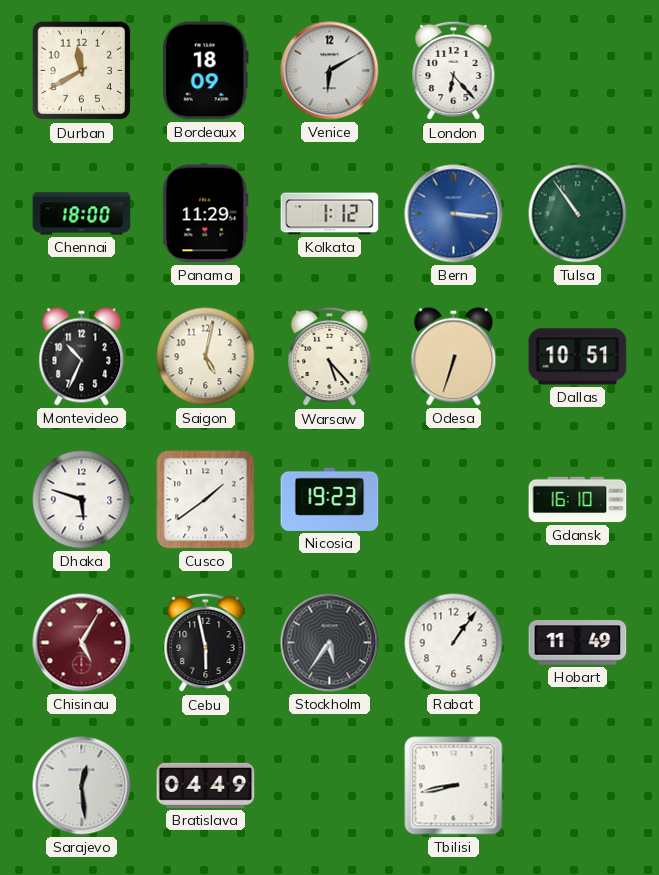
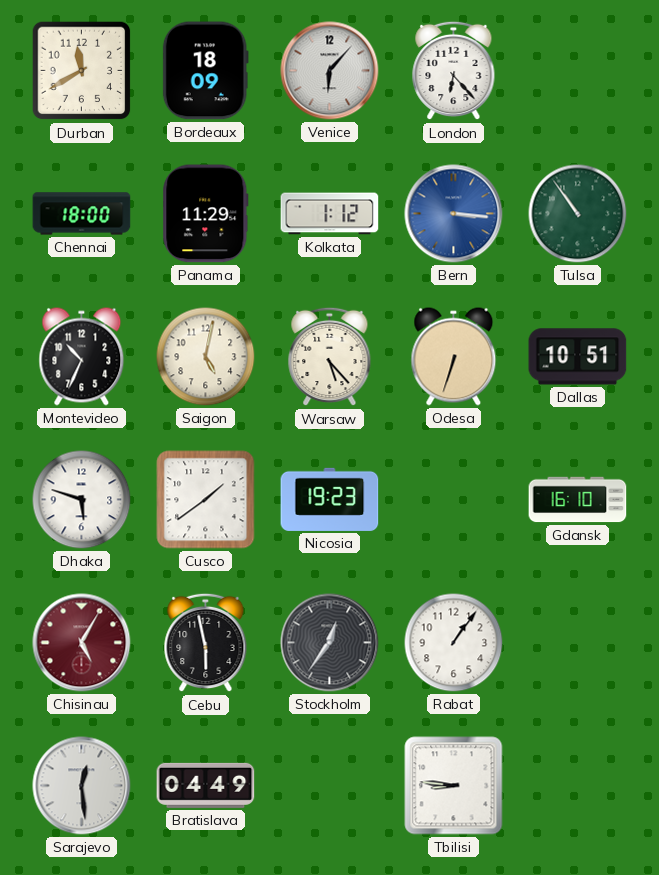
Venice: 6:10 -> 6:07 (330, 71)
Stockholm: 5:36 -> 12:36 (330, 643)
Hobart: 11:49 -> none (578, 643)
Tbilisi: 8:43 -> 8:46 (454, 786)
